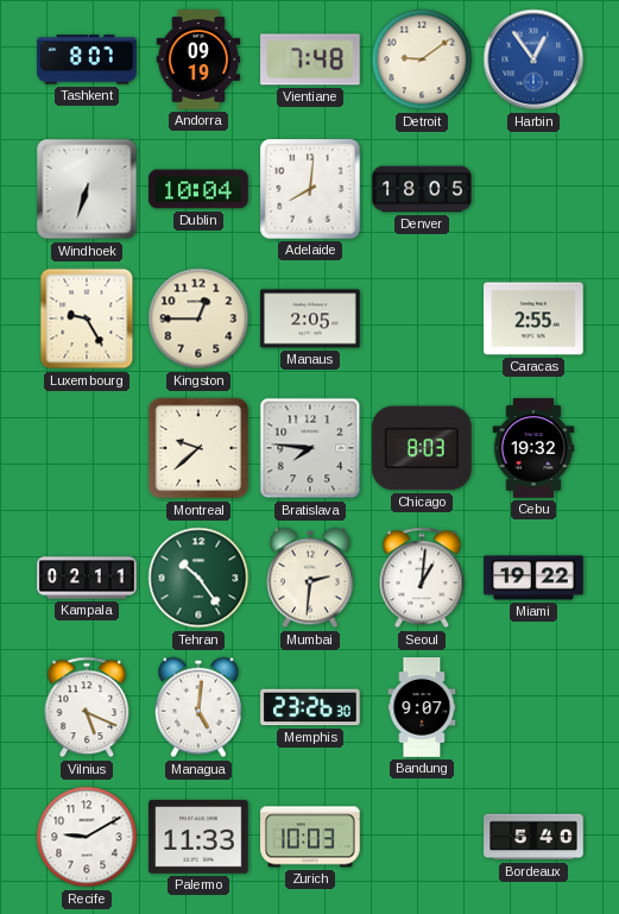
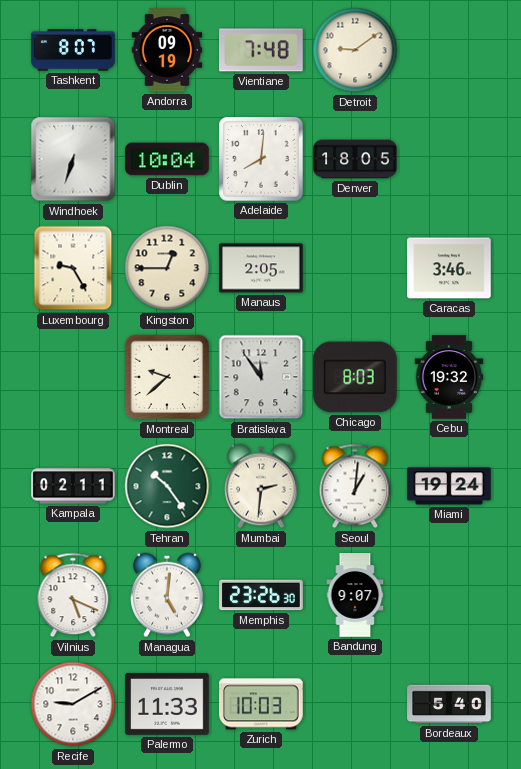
Harbin: 12:54 -> none (533, 59)
Caracas: 2:55 -> 3:46 (449, 268)
Bratislava: 7:46 -> 11:54 (261, 377)
Miami: 19:22 -> 19:24 (449, 486)
